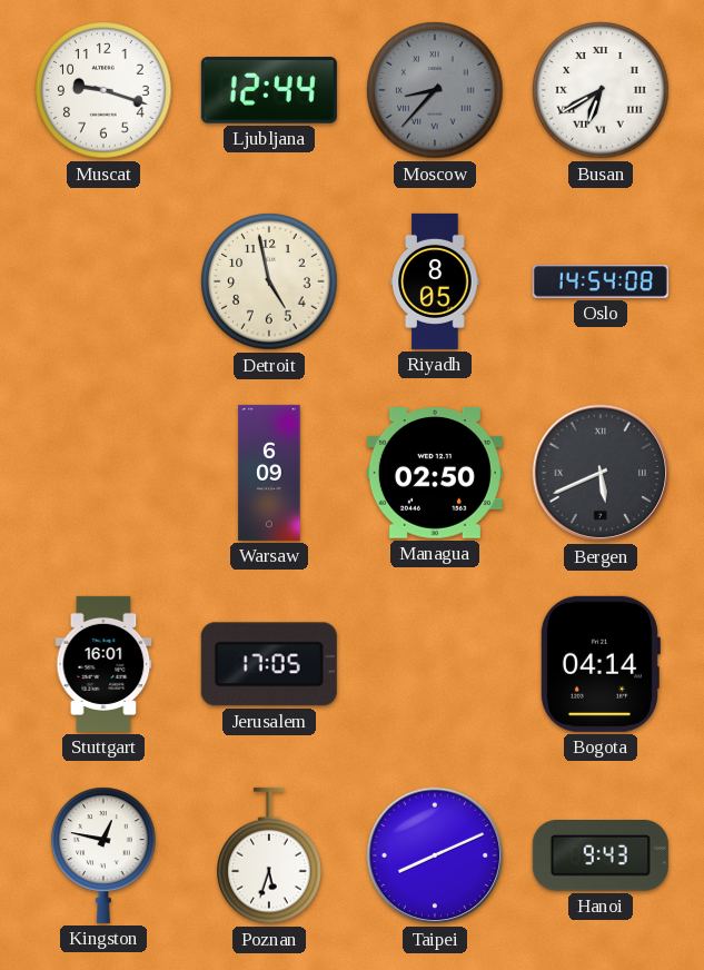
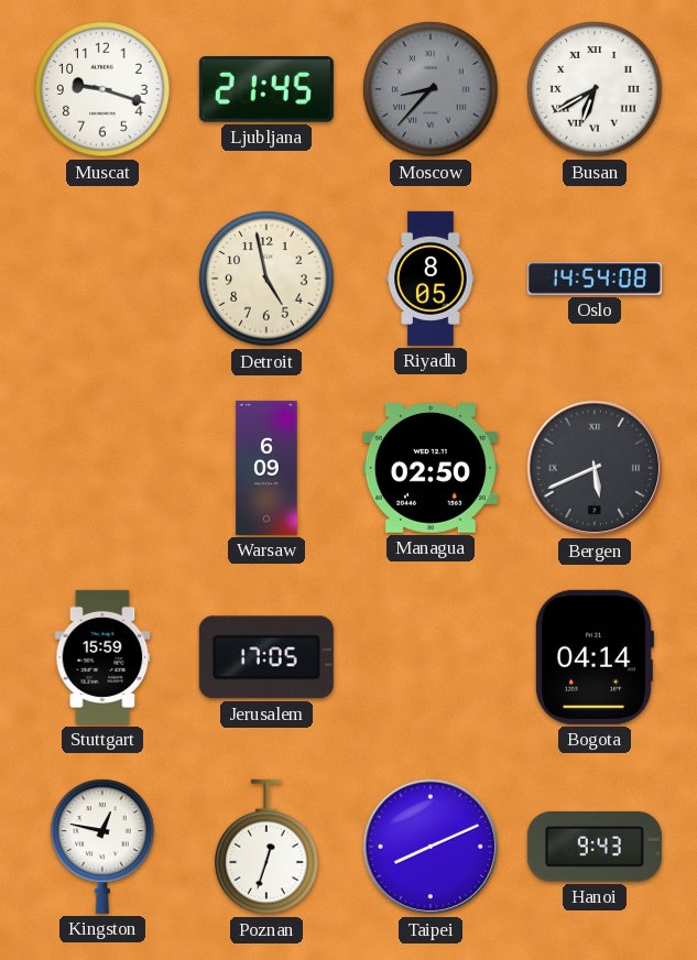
Ljubljana: 12:44 -> 21:45 (266, 89)
Stuttgart: 16:01 -> 15:59 (102, 657)
Poznan: 5:33 -> 12:33 (268, 847)
